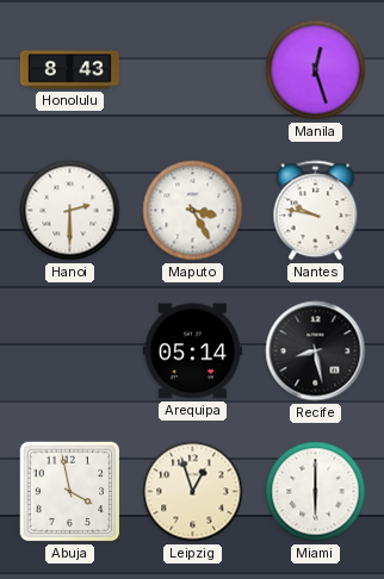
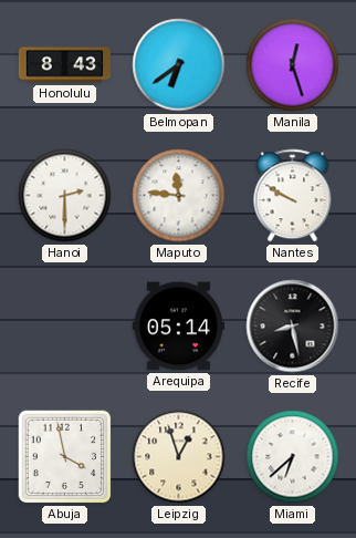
Belmopan: none -> 6:39 (179, 65)
Maputo: 3:25 -> 11:46 (179, 196)
Nantes: 9:47 -> 9:50 (293, 196)
Miami: 6:00 -> 6:38 (293, 457)
